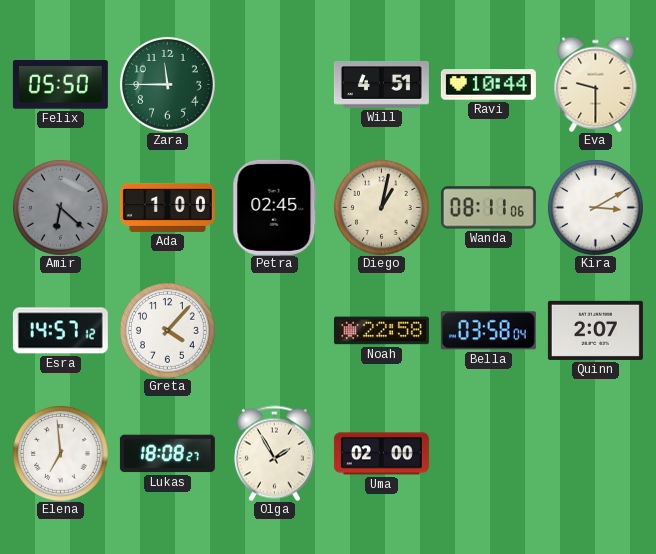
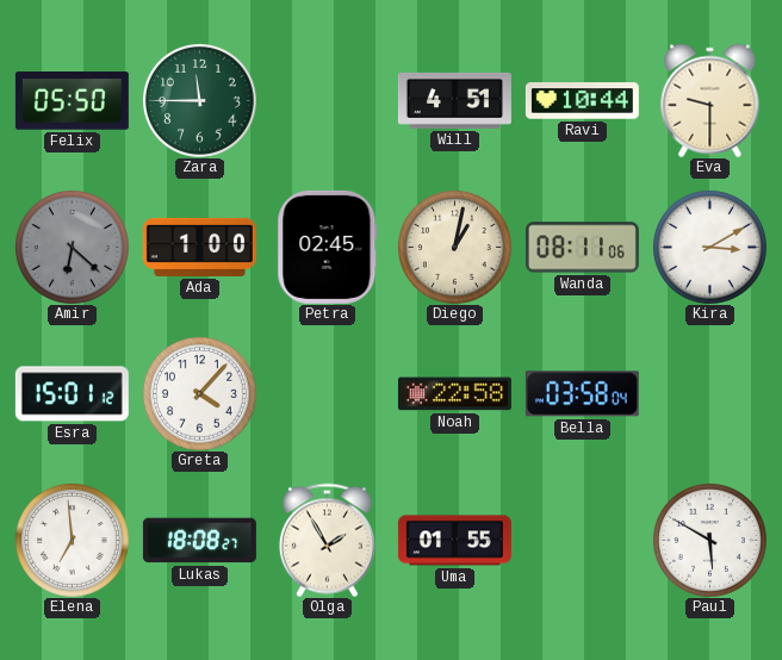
Esra: 14:57 -> 15:01 (72, 394)
Quinn: 2:07 -> none (595, 330)
Uma: 02:00 -> 01:55 (454, 541)
Paul: none -> 5:50 (709, 540)
